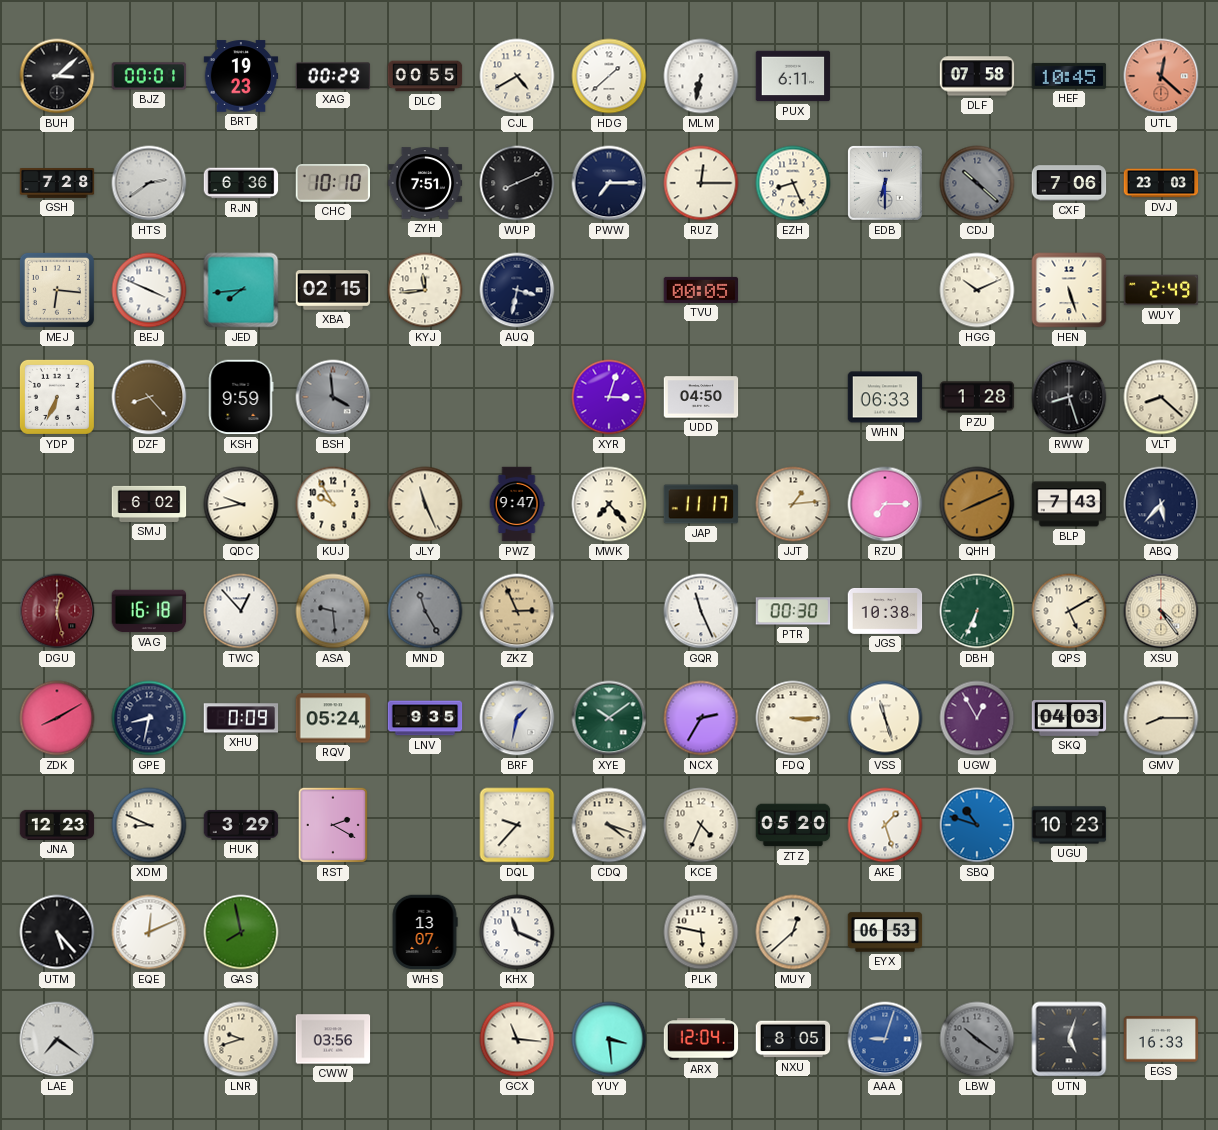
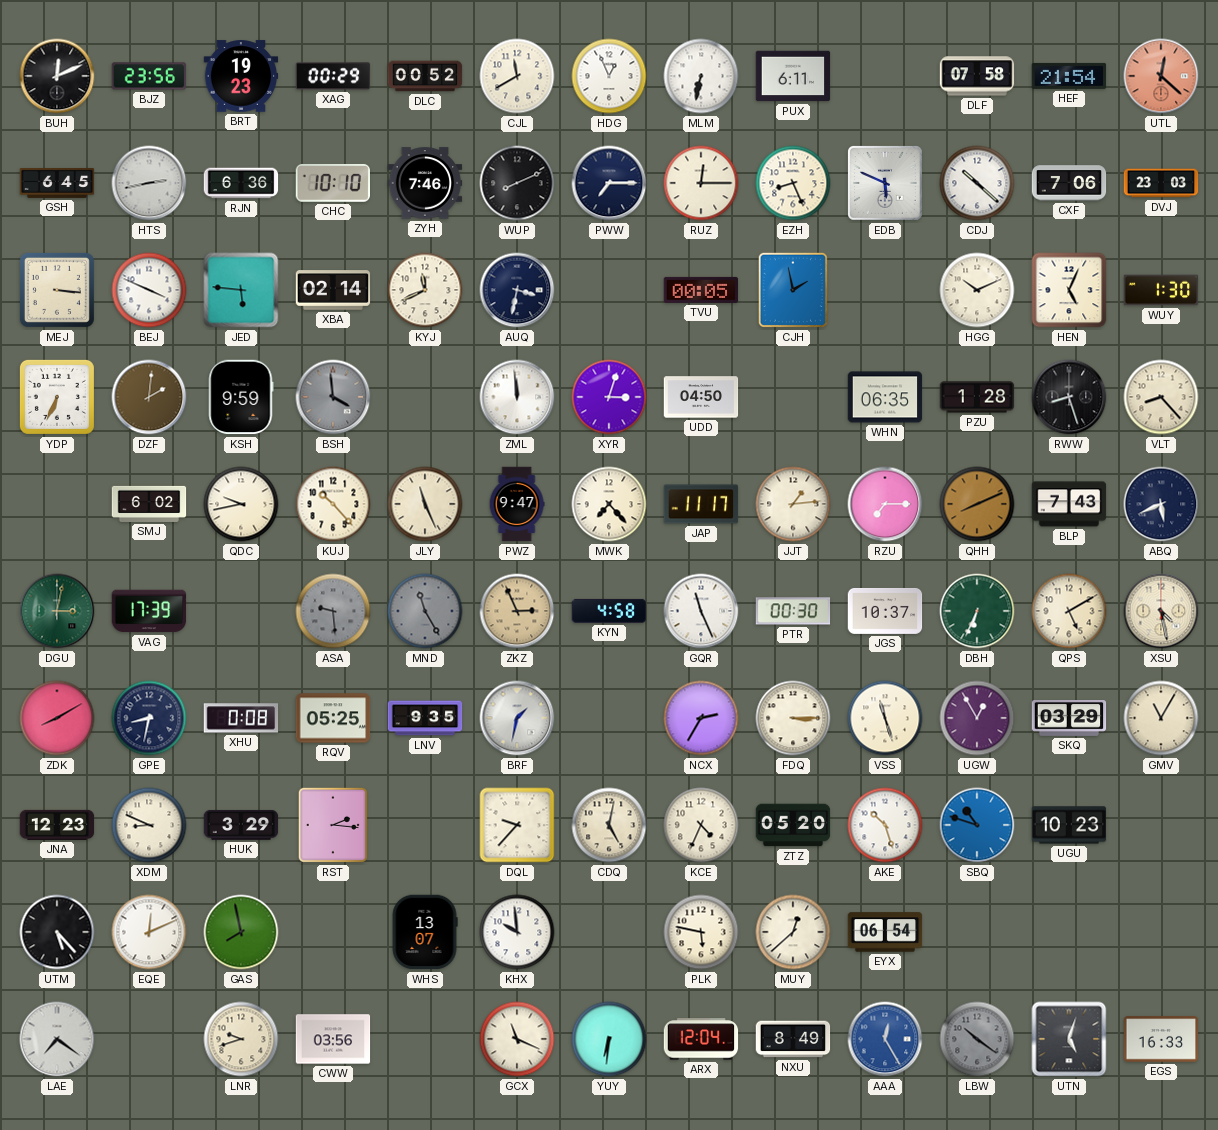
BUH: 3:08 -> 12:11 (57, 76)
BJZ: 00:01 -> 23:56 (149, 76)
DLC: 00:55 -> 00:52 (425, 76)
CJL: 4:40 -> 11:40 (517, 76)
HDG: 1:38 -> 12:56 (609, 76)
HEF: 10:45 -> 21:54 (1069, 76)
GSH: 7:28 -> 6:45 (57, 184)
HTS: 2:39 -> 2:43 (149, 183)
ZYH: 7:51 -> 7:46 (425, 183)
EDB: 6:30 -> 5:49 (885, 184)
CDJ dial: grey -> white (977, 183)
MEJ: 6:16 -> 3:16 (57, 290)
JED: 7:44 -> 5:46 (241, 290)
XBA: 02:15 -> 02:14 (333, 290)
KYJ: 11:44 -> 11:41 (425, 290)
CJH: none -> 1:58 (793, 290)
HEN: 5:27 -> 5:04 (1069, 290)
WUY: 2:49 -> 1:30 (1161, 290)
DZF: 8:23 -> 2:01 (149, 397)
ZML: none -> 11:59 (517, 397)
WHN: 06:33 -> 06:35 (885, 397)
VLT: 8:22 -> 8:23 (1161, 397)
KUJ: 9:55 -> 10:23 (333, 504)
ABQ: 5:37 -> 5:41 (1161, 504)
DGU: 12:28 -> 3:02 (57, 611)
DGU dial: burgundy -> green (57, 611)
VAG: 16:18 -> 17:39 (149, 611)
TWC: 12:53 -> none (241, 611)
KYN: none -> 4:58 (609, 611)
JGS: 10:38 -> 10:37 (885, 611)
XSU: 4:24 -> 4:28 (1161, 611)
XHU: 0:09 -> 0:08 (241, 718)
RQV: 05:24 -> 05:25 (333, 718)
XYE: 10:09 -> none (609, 718)
SKQ: 04:03 -> 03:29 (1069, 719)
GMV: 8:15 -> 11:05 (1161, 718)
RST: 2:20 -> 2:16 (333, 825)
CDQ: 4:18 -> 5:02 (609, 825)
AKE: 1:27 -> 10:27 (885, 825)
KHX: 11:19 -> 9:59 (517, 932)
EYX: 06:53 -> 06:54 (885, 932)
GCX: 11:16 -> 11:19 (517, 1039)
YUY: 3:29 -> 6:31 (609, 1039)
NXU: 8:05 -> 8:49 (793, 1039)
AAA: 9:03 -> 12:25 (885, 1039)
